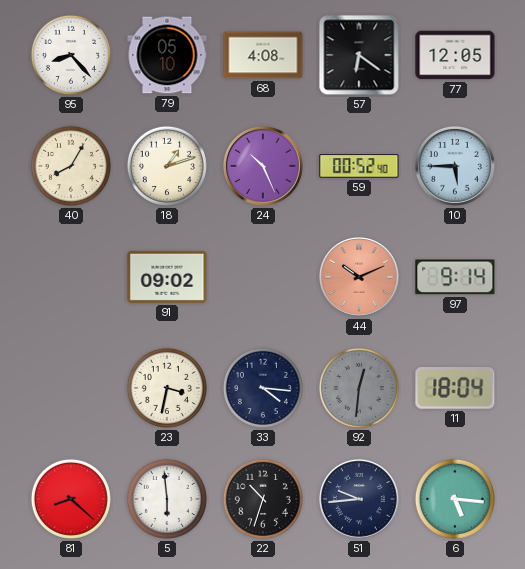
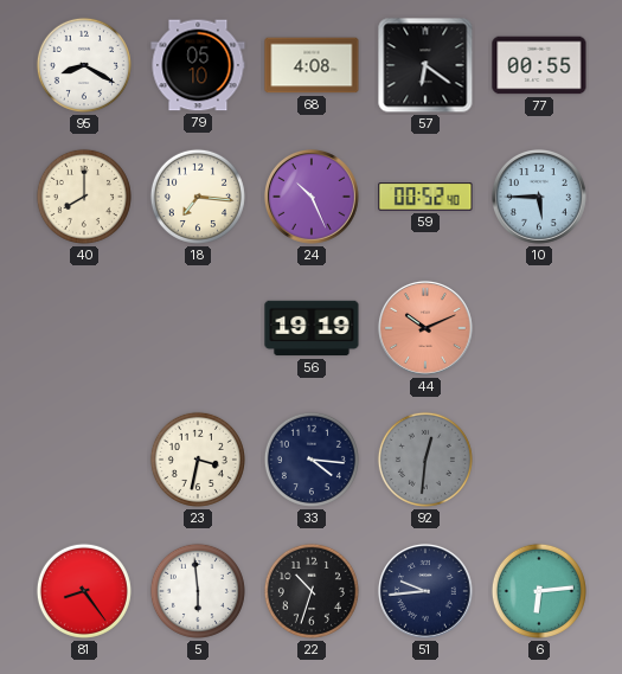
95: 8:23 -> 8:20 (84, 65)
77: 12:05 -> 00:55 (539, 65)
40: 8:05 -> 8:00 (84, 197)
18: 1:12 -> 7:16 (198, 197)
91: 09:02 -> none (167, 277)
56: none -> 19:19 (312, 328)
97: 9:14 -> none (455, 277)
11: 18:04 -> none (455, 389)
81: 8:22 -> 8:24 (84, 591)
6: 5:16 -> 6:14 (539, 591)
